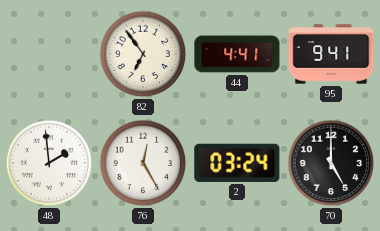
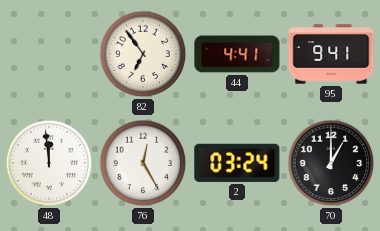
48: 1:59 -> 11:59 (49, 163)
70: 5:00 -> 1:00 (331, 163)
